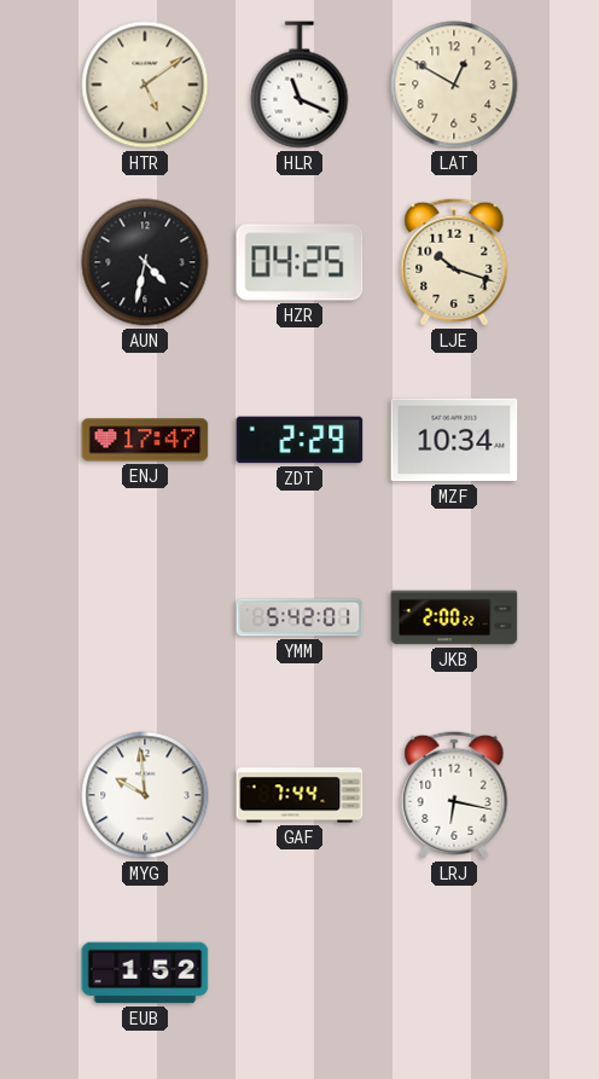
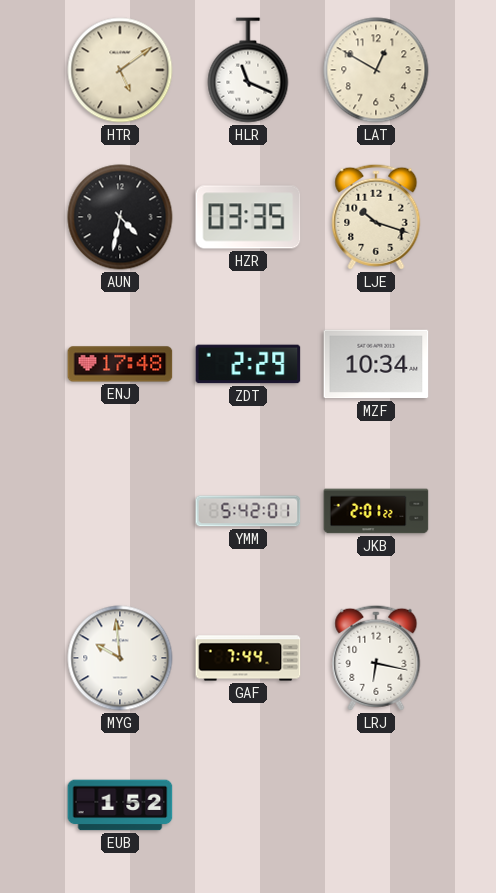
HZR: 04:25 -> 03:35 (248, 217)
ENJ: 17:47 -> 17:48 (120, 364)
JKB: 2:00 -> 2:01 (376, 511)
